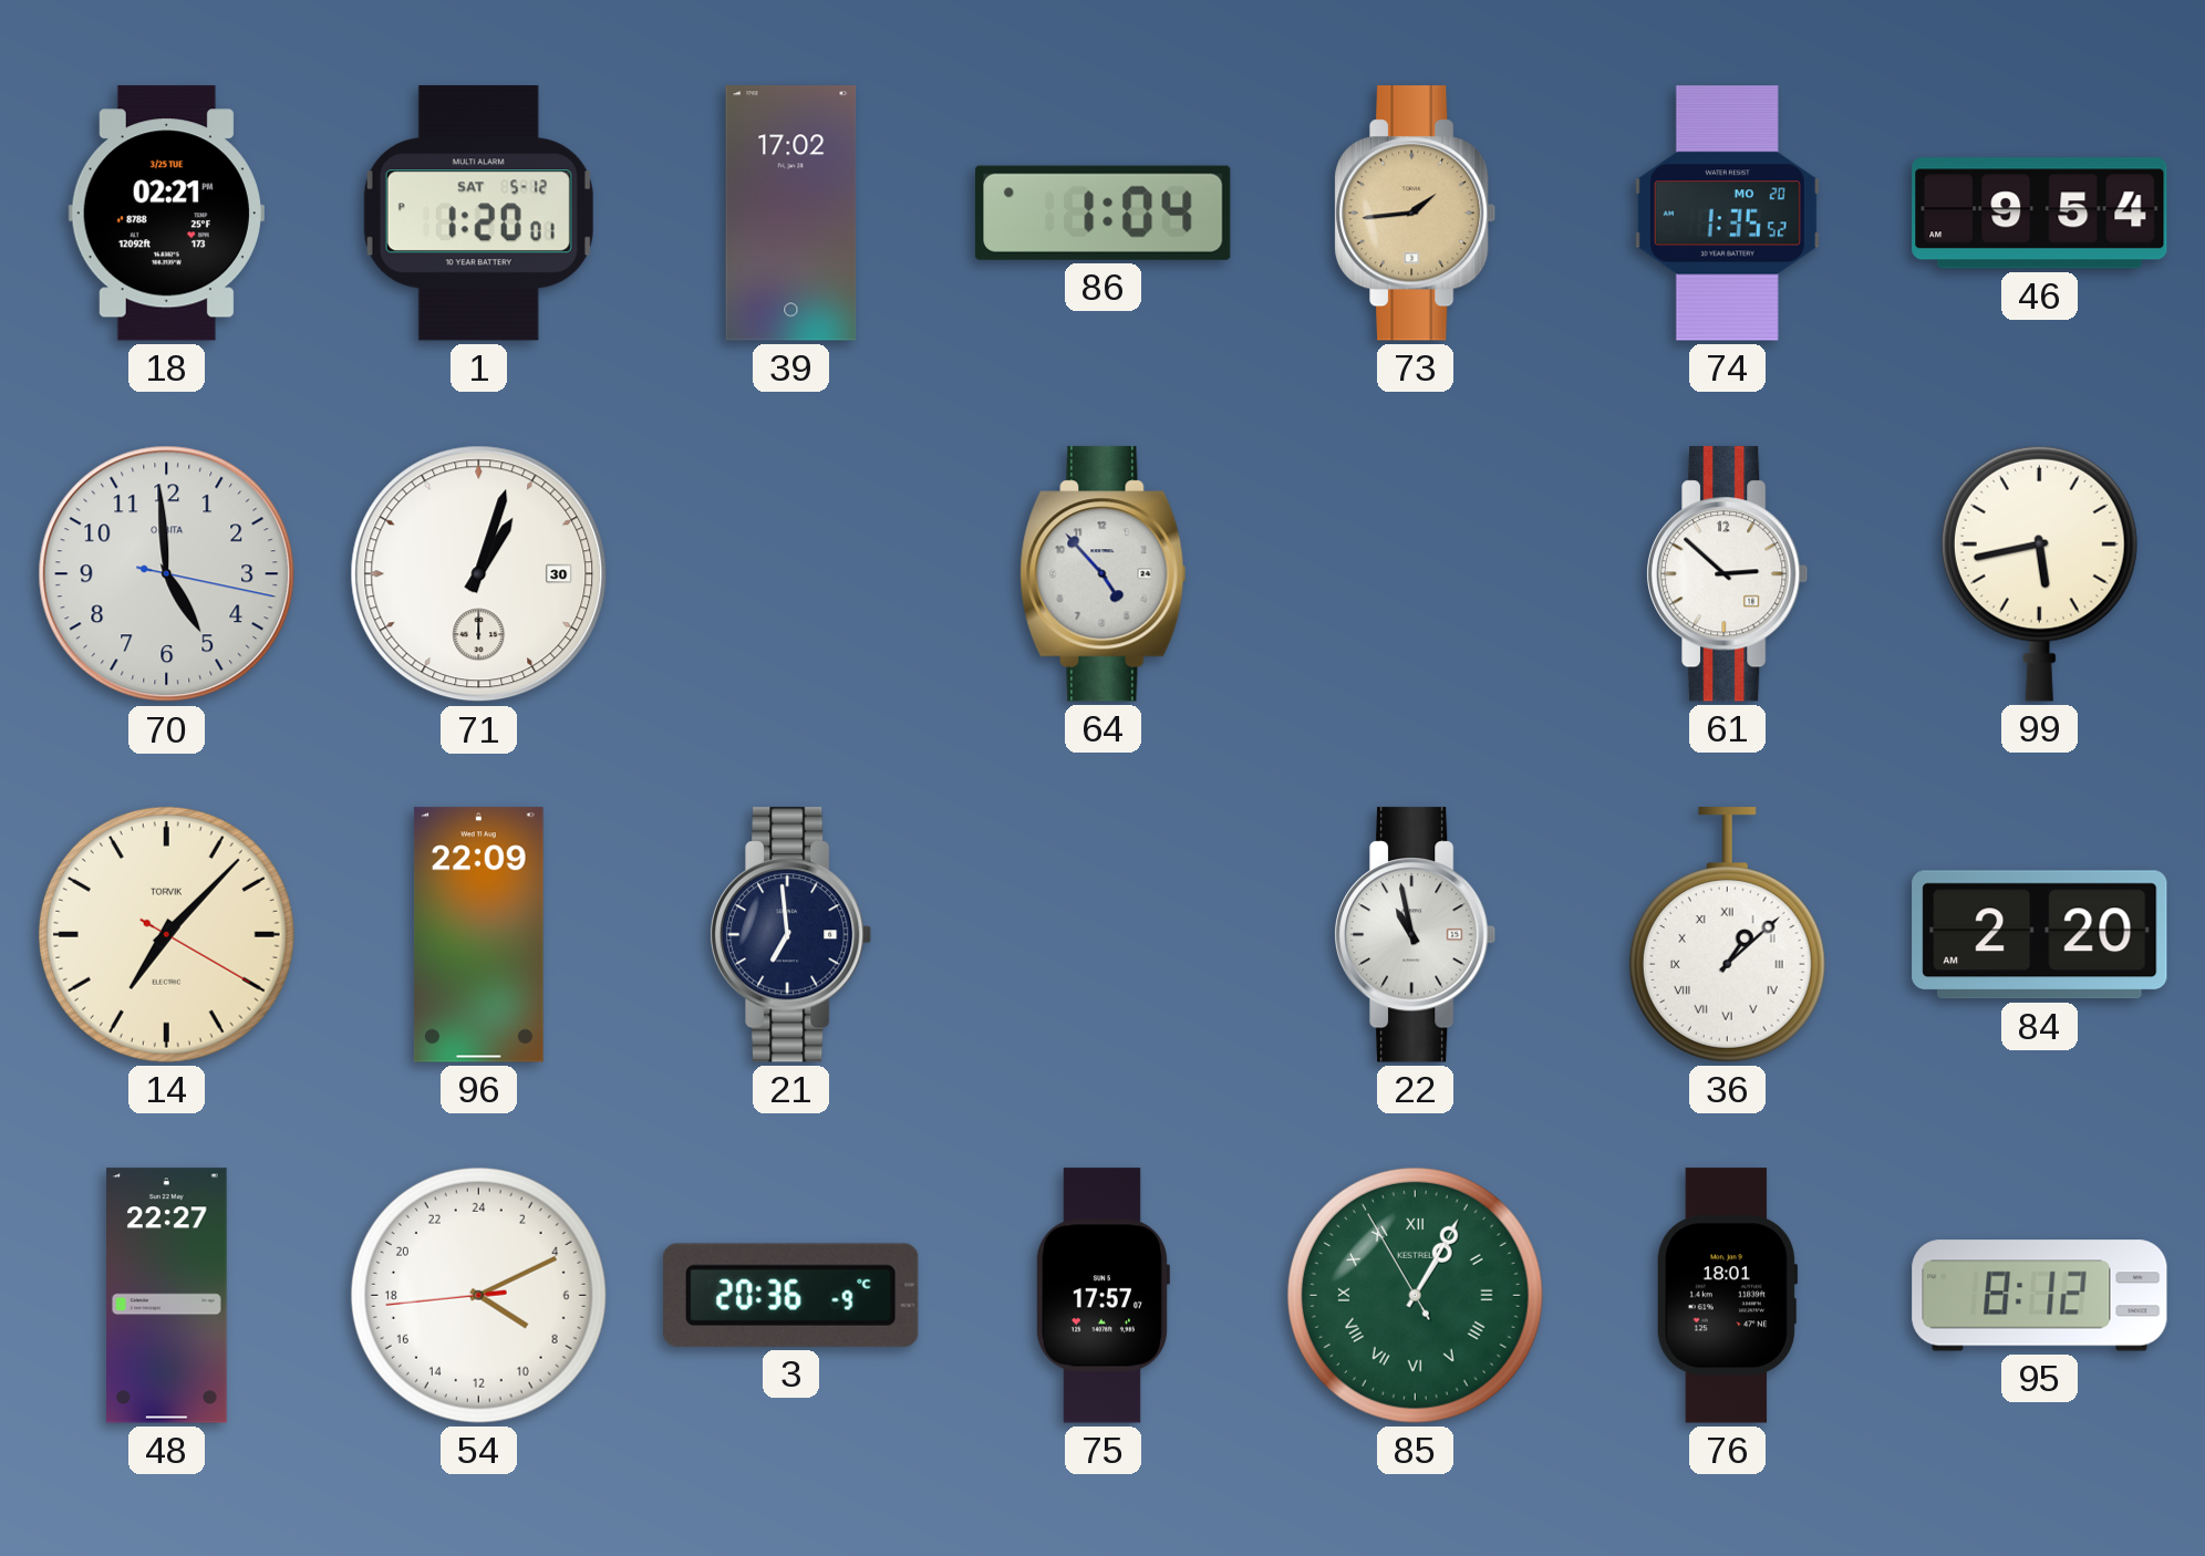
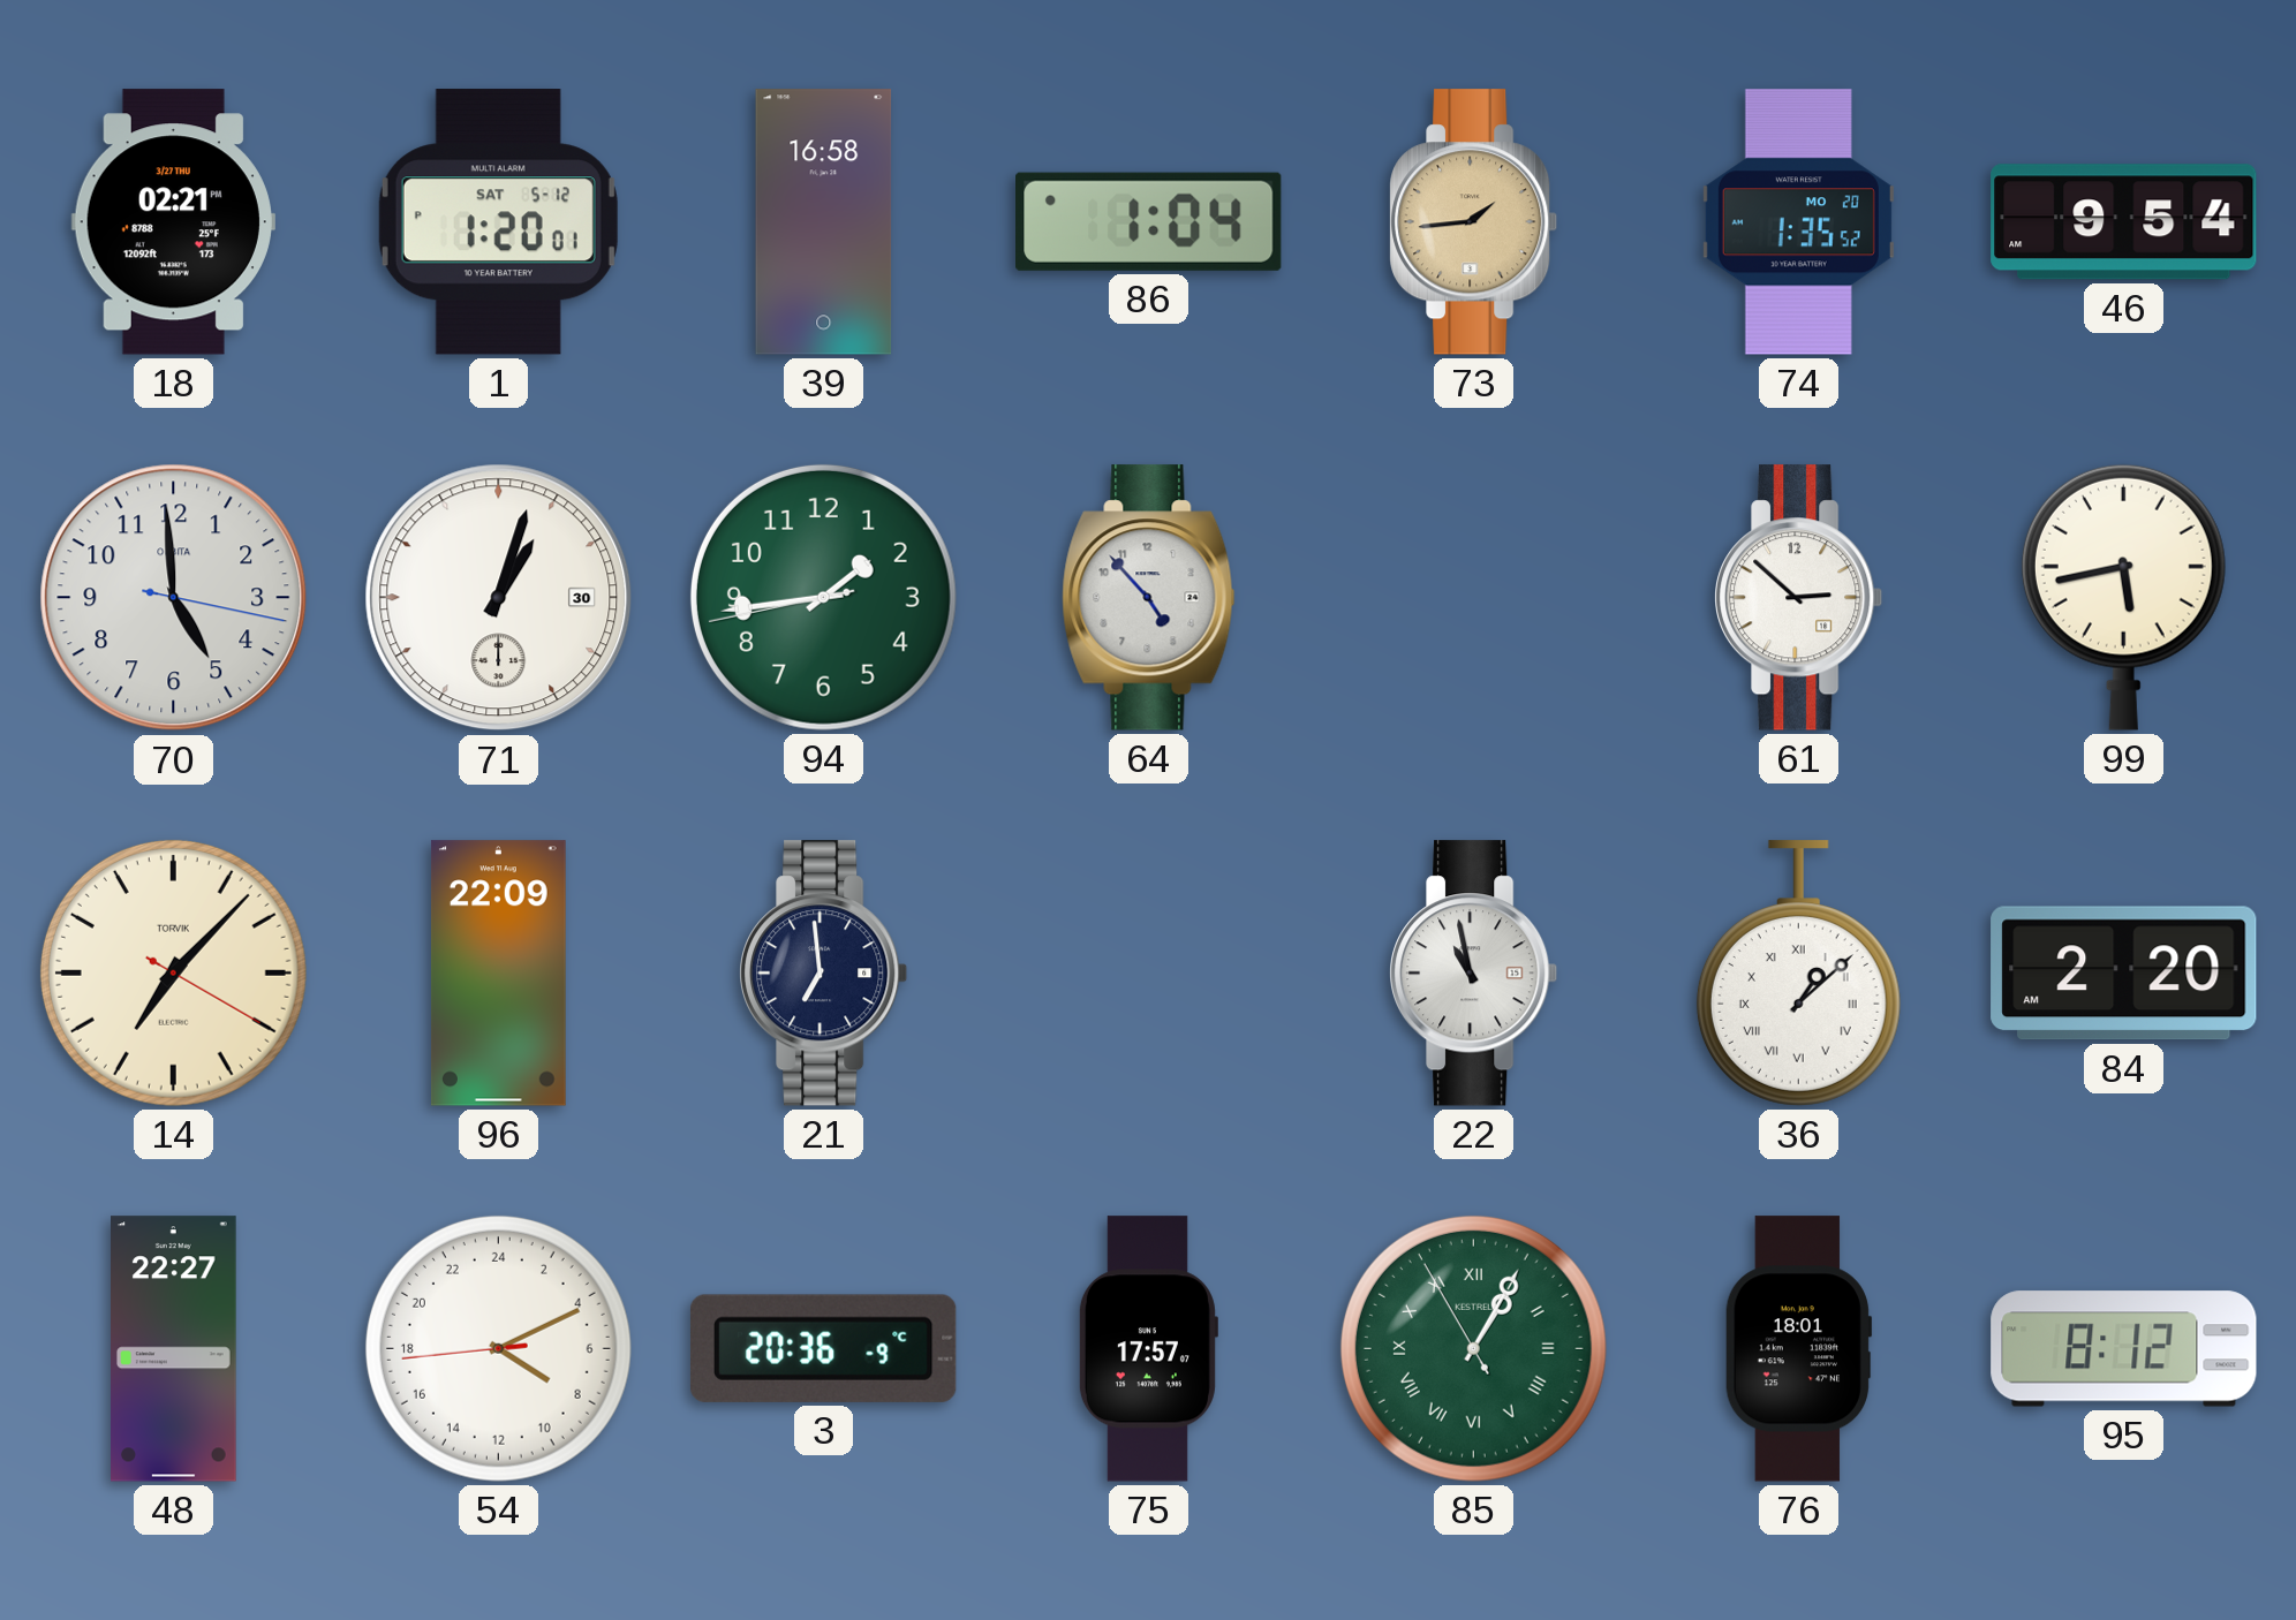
18 date: 3/25 TUE -> 3/27 THU (173, 222)
39: 17:02 -> 16:58 (824, 222)
94: none -> 1:43 (823, 597)
